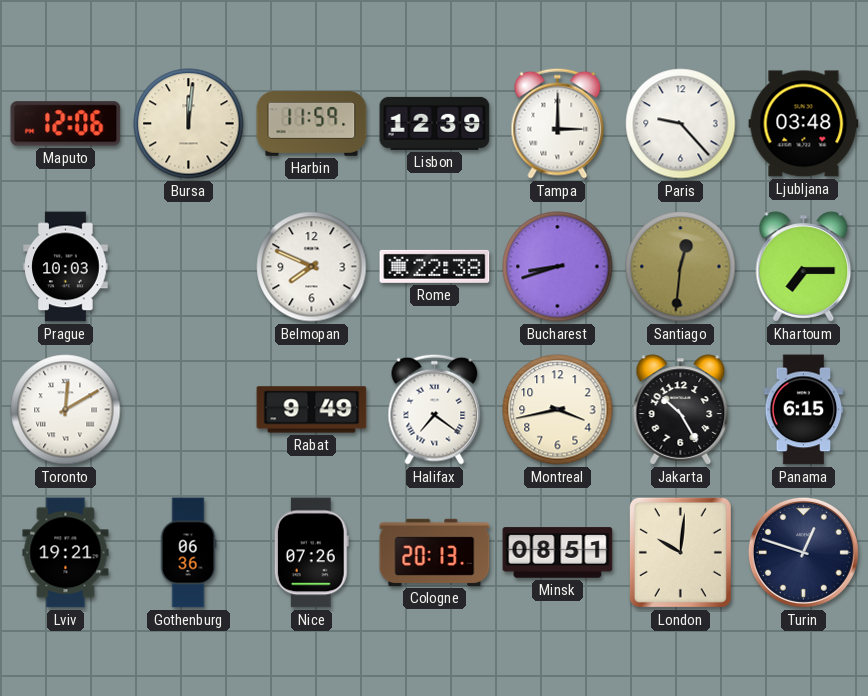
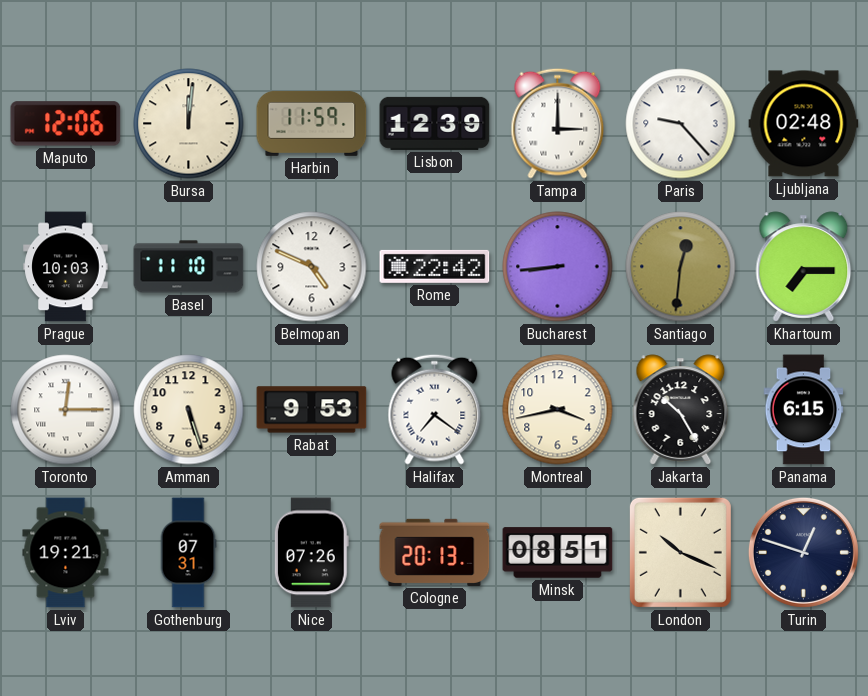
Ljubljana: 03:48 -> 02:48 (804, 124)
Basel: none -> 11:10 (189, 267)
Belmopan: 7:49 -> 4:49 (312, 267)
Rome: 22:38 -> 22:42 (435, 266)
Bucharest: 8:42 -> 8:44 (558, 267)
Toronto: 12:10 -> 12:15 (66, 410)
Amman: none -> 5:27 (189, 410)
Rabat: 9:49 -> 9:53 (312, 410)
Gothenburg: 06:36 -> 07:31 (188, 553)
London: 10:01 -> 10:19 (680, 552)
